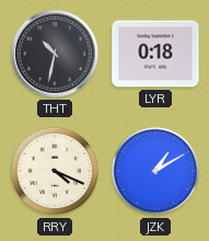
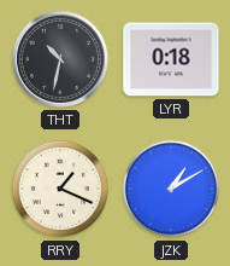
RRY: 4:19 -> 1:19 (60, 189)
